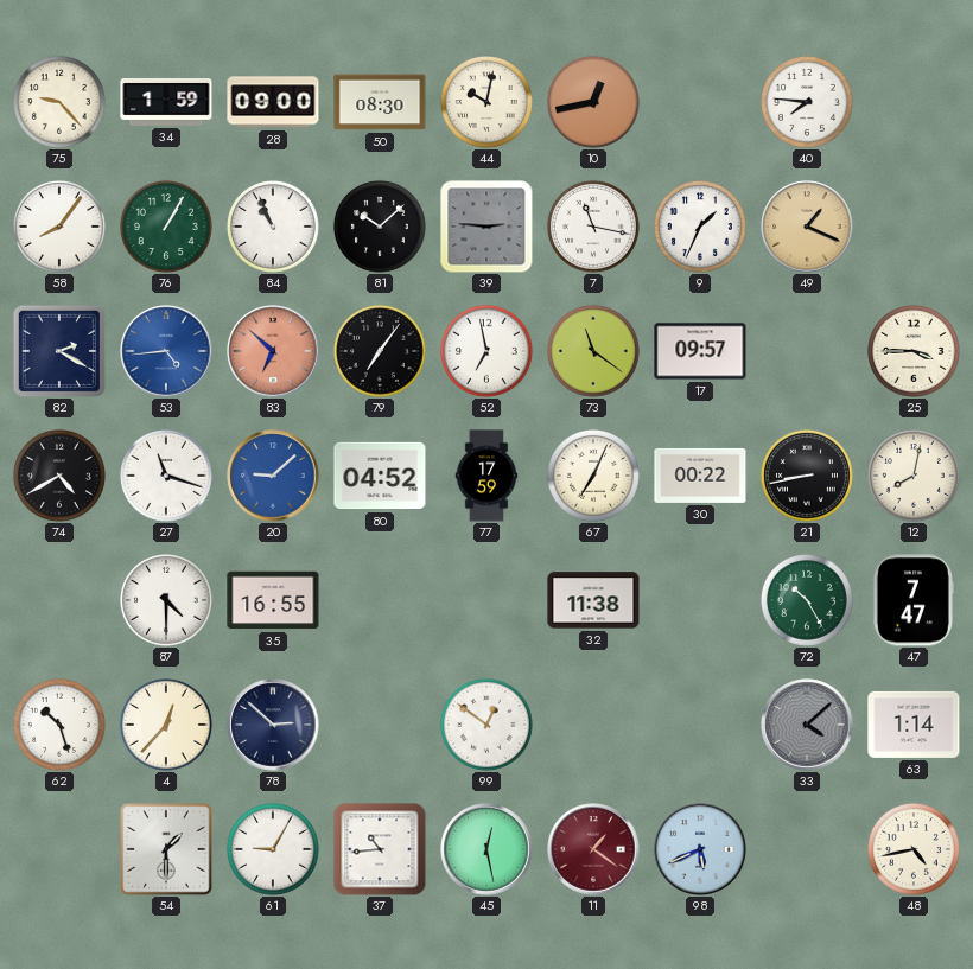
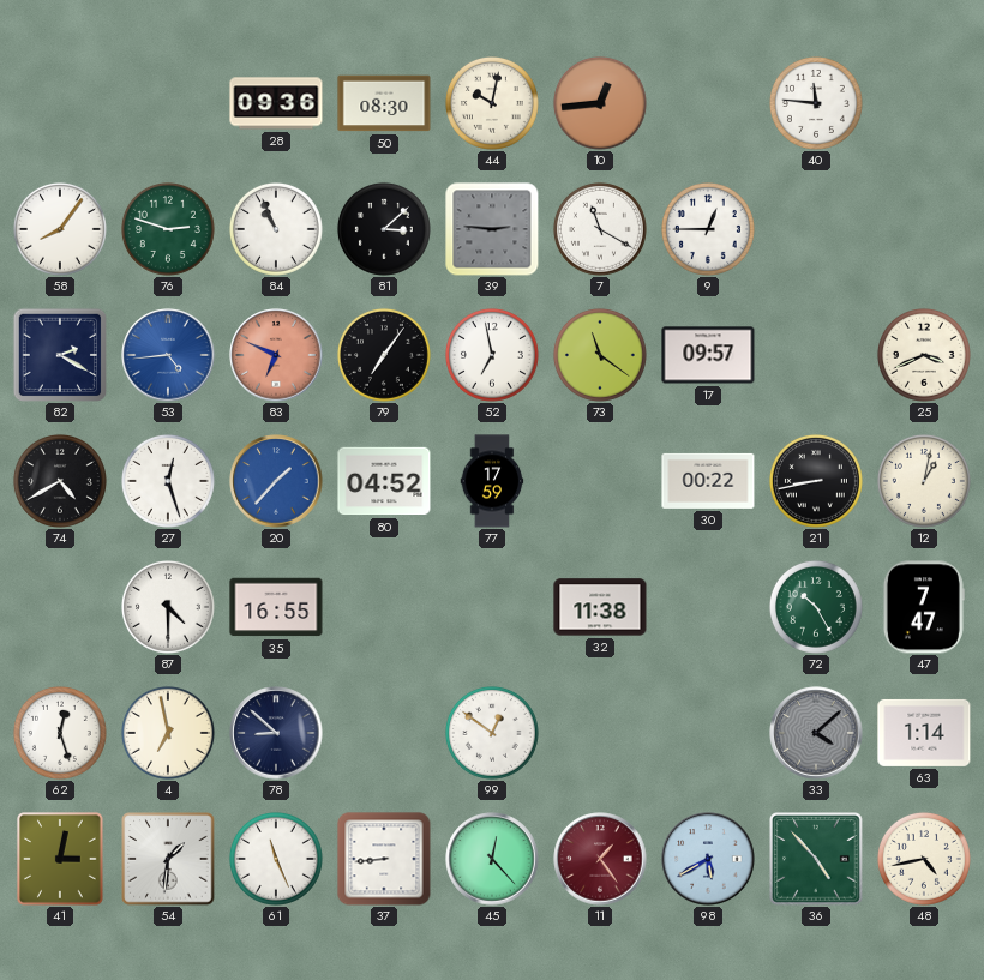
75: 9:23 -> none (59, 102)
34: 1:59 -> none (166, 102)
28: 09:00 -> 09:36 (276, 103)
10: 12:43 -> 12:44 (600, 103)
40: 7:46 -> 11:46 (816, 103)
76: 1:05 -> 2:48 (168, 229)
81: 10:08 -> 3:08 (384, 229)
7: 11:17 -> 11:20 (600, 229)
9: 1:34 -> 12:45 (708, 229)
49: 1:19 -> none (807, 227)
83: 6:52 -> 6:49 (276, 355)
25: 3:45 -> 3:41 (924, 355)
27: 11:18 -> 12:27 (168, 481)
20: 9:08 -> 1:37 (276, 481)
67: 7:04 -> none (593, 476)
12: 8:02 -> 1:02 (924, 481)
62: 10:27 -> 12:27 (60, 733)
4: 12:37 -> 6:58 (168, 733)
78: 2:52 -> 8:52 (276, 733)
41: none -> 3:02 (61, 859)
54: 1:30 -> 1:31 (168, 859)
61: 9:05 -> 11:26 (276, 859)
37: 10:44 -> 8:44 (384, 859)
45: 12:28 -> 12:23 (492, 859)
11: 1:21 -> 1:24 (600, 859)
98: 5:41 -> 5:40 (708, 859)
36: none -> 4:53 (816, 859)
